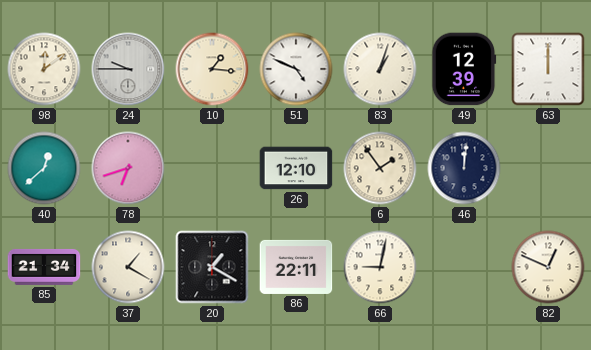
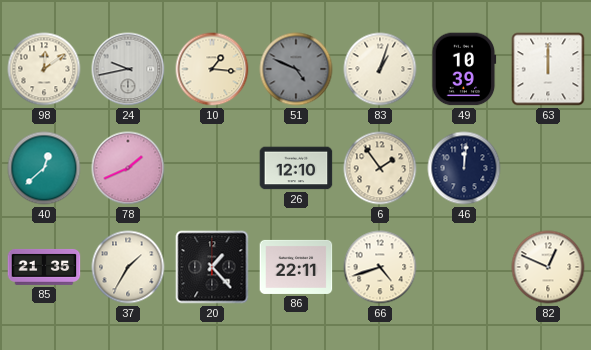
24: 9:45 -> 9:43 (128, 69)
51 dial: white -> grey (296, 69)
49: 12:39 -> 10:39 (464, 69)
78: 6:42 -> 1:41 (128, 168)
85: 21:34 -> 21:35 (44, 267)
37: 1:20 -> 1:35 (128, 267)
20: 1:20 -> 1:23 (212, 267)
66: 9:02 -> 4:42 (380, 267)
